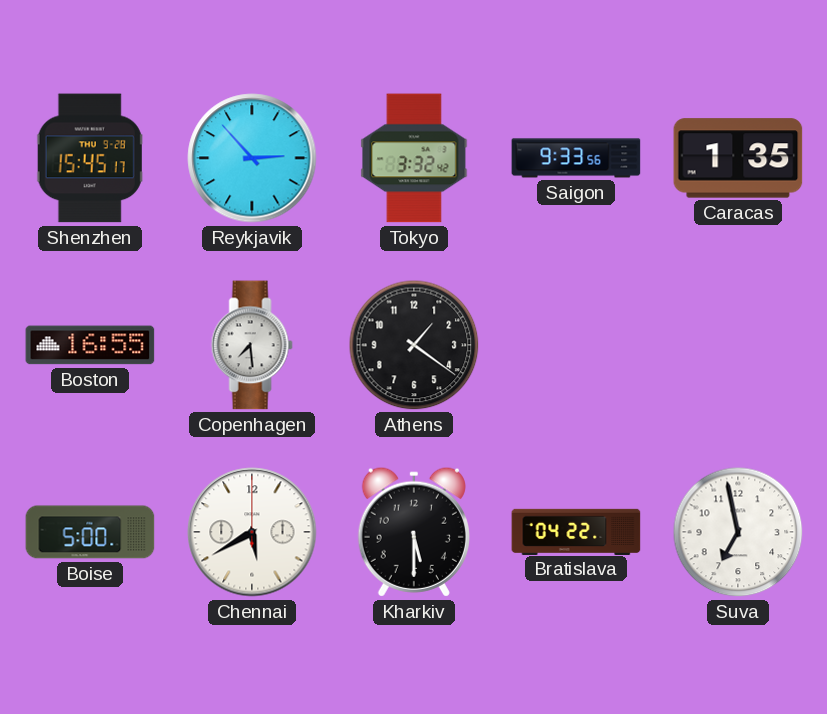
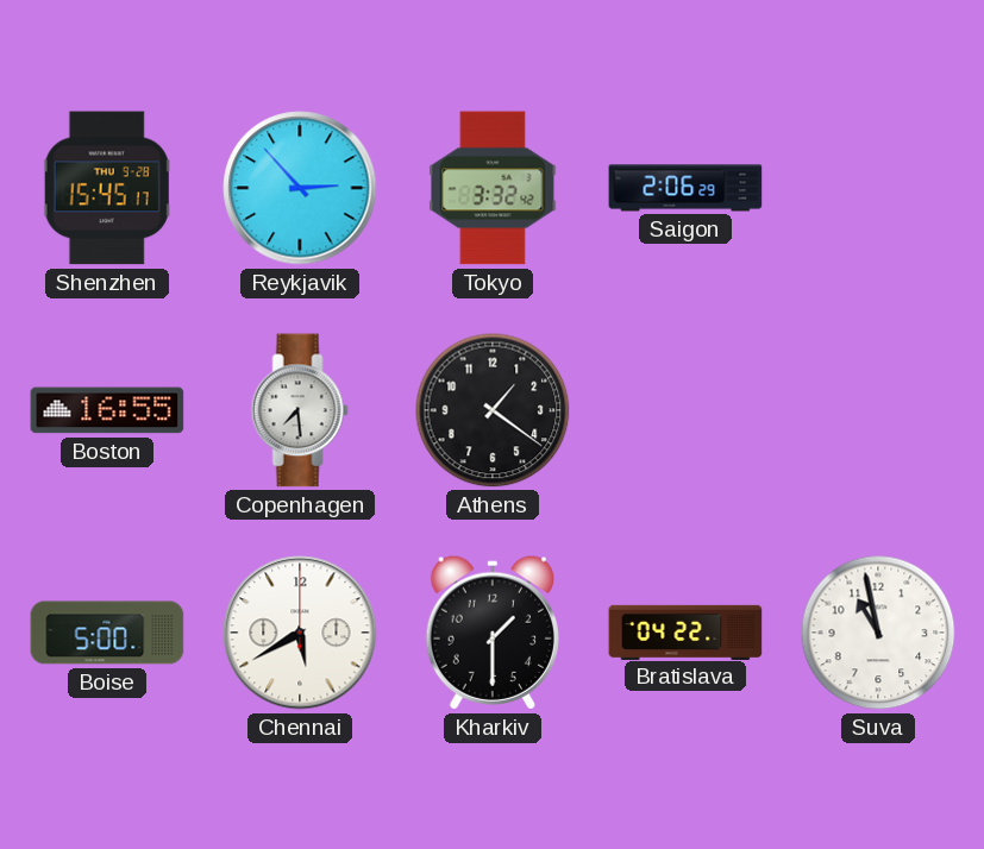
Saigon: 9:33 -> 2:06 (685, 188)
Caracas: 1:35 -> none (738, 158)
Kharkiv: 5:30 -> 1:30 (493, 633)
Suva: 6:58 -> 10:58 (878, 633)
